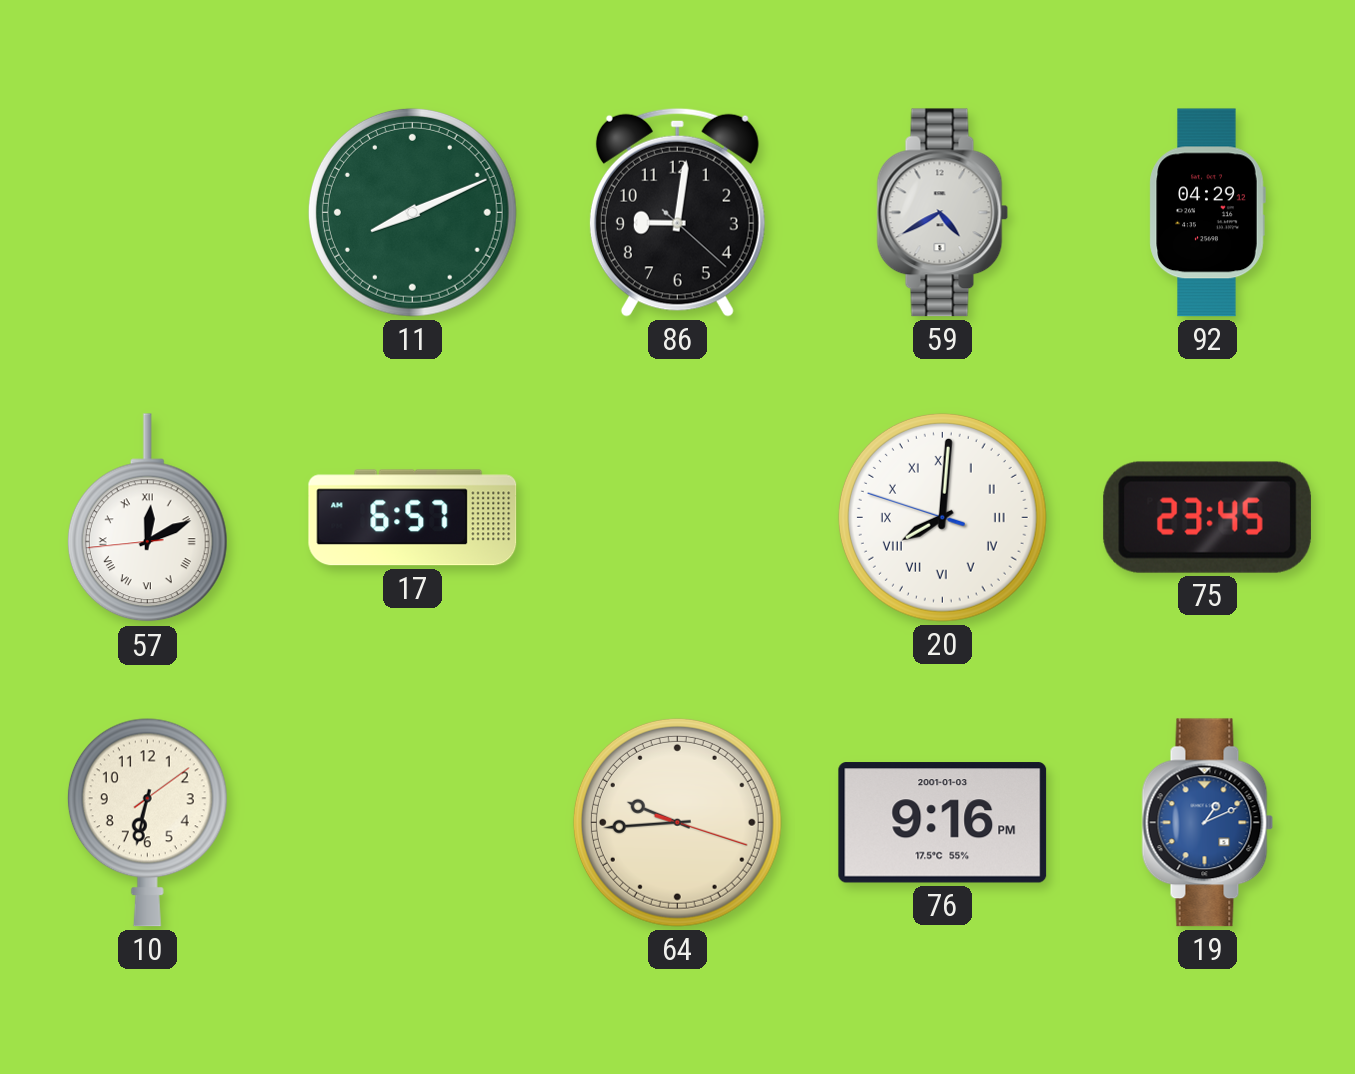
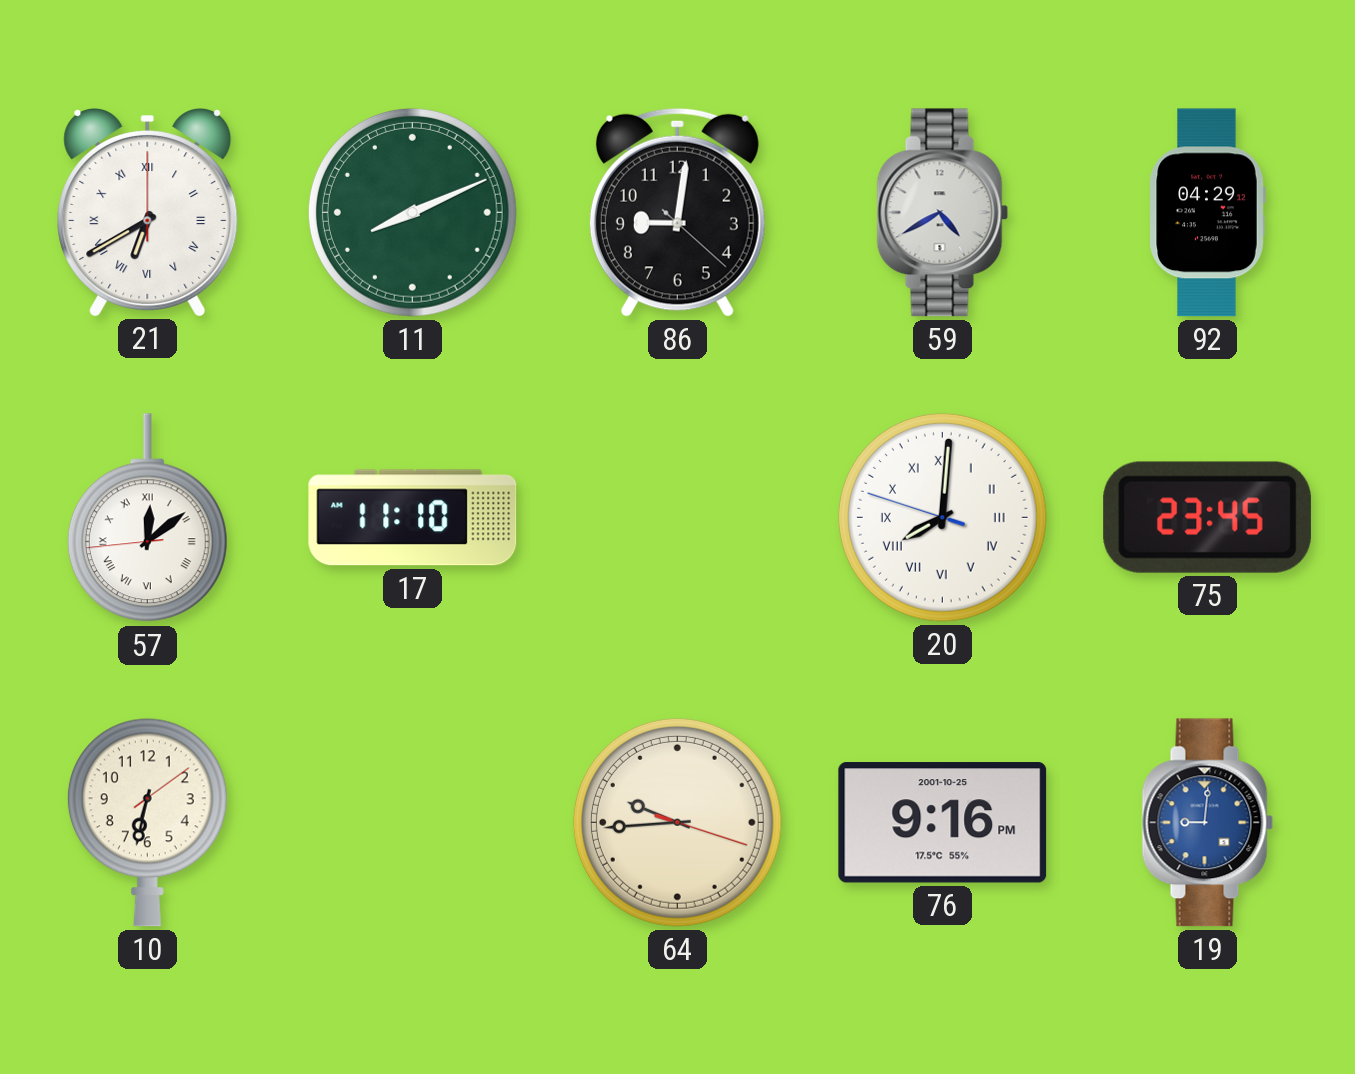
21: none -> 6:40 (148, 213)
57: 12:10 -> 12:08 (147, 518)
17: 6:57 -> 11:10 (413, 518)
76 date: 2001-01-03 -> 2001-10-25 (943, 823)
19: 1:11 -> 9:01 (1208, 823)
